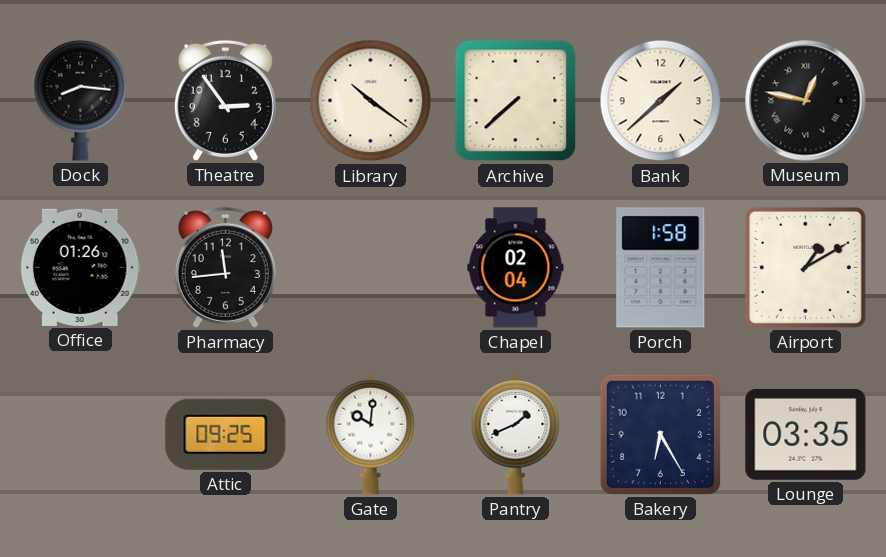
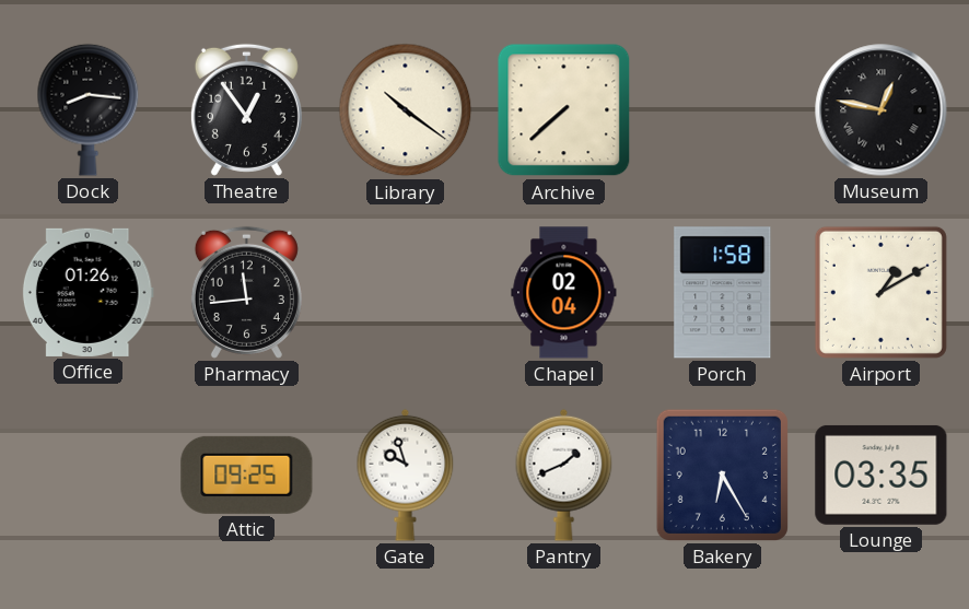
Theatre: 2:54 -> 12:54 (246, 109)
Bank: 1:38 -> none (661, 101)
Gate: 10:01 -> 9:57 (406, 475)
